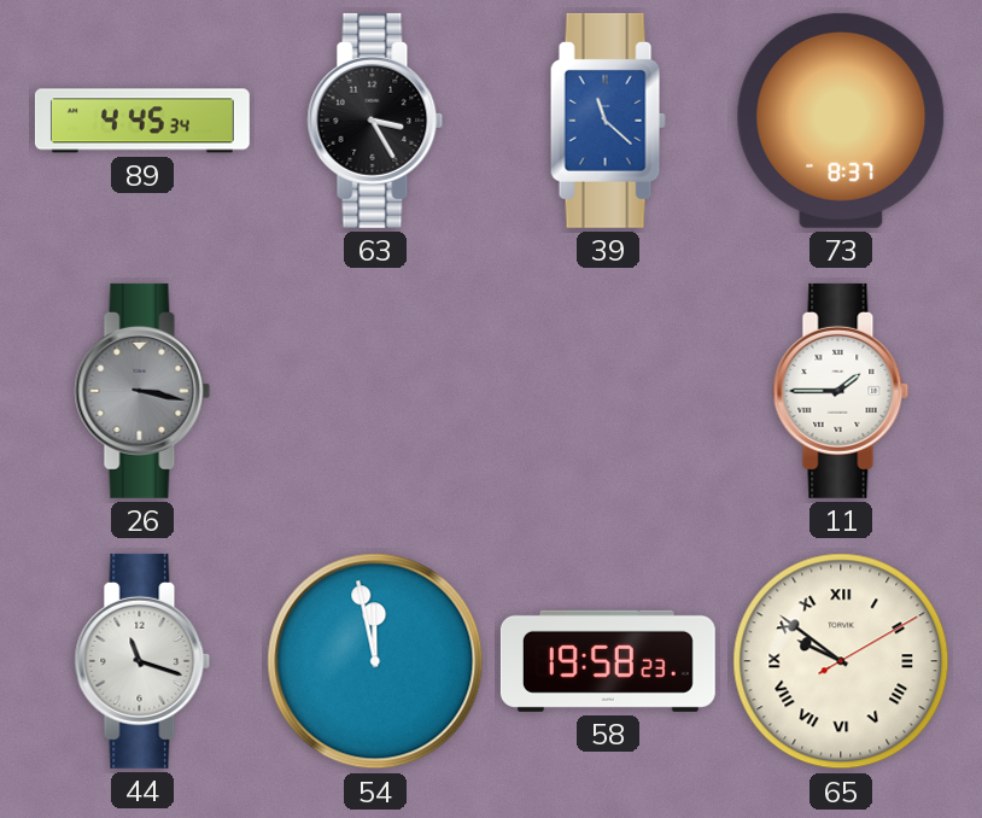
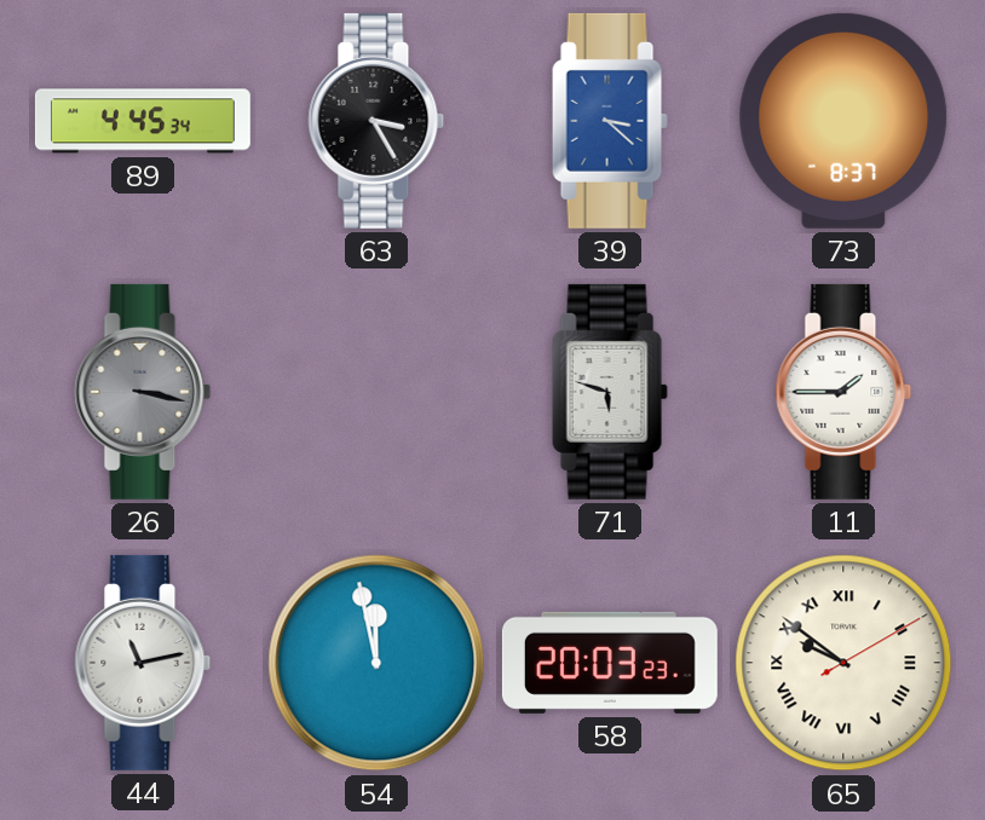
39: 11:22 -> 3:22 (610, 121)
71: none -> 5:48 (610, 392)
44: 11:18 -> 11:13 (143, 663)
58: 19:58 -> 20:03 (610, 663)
